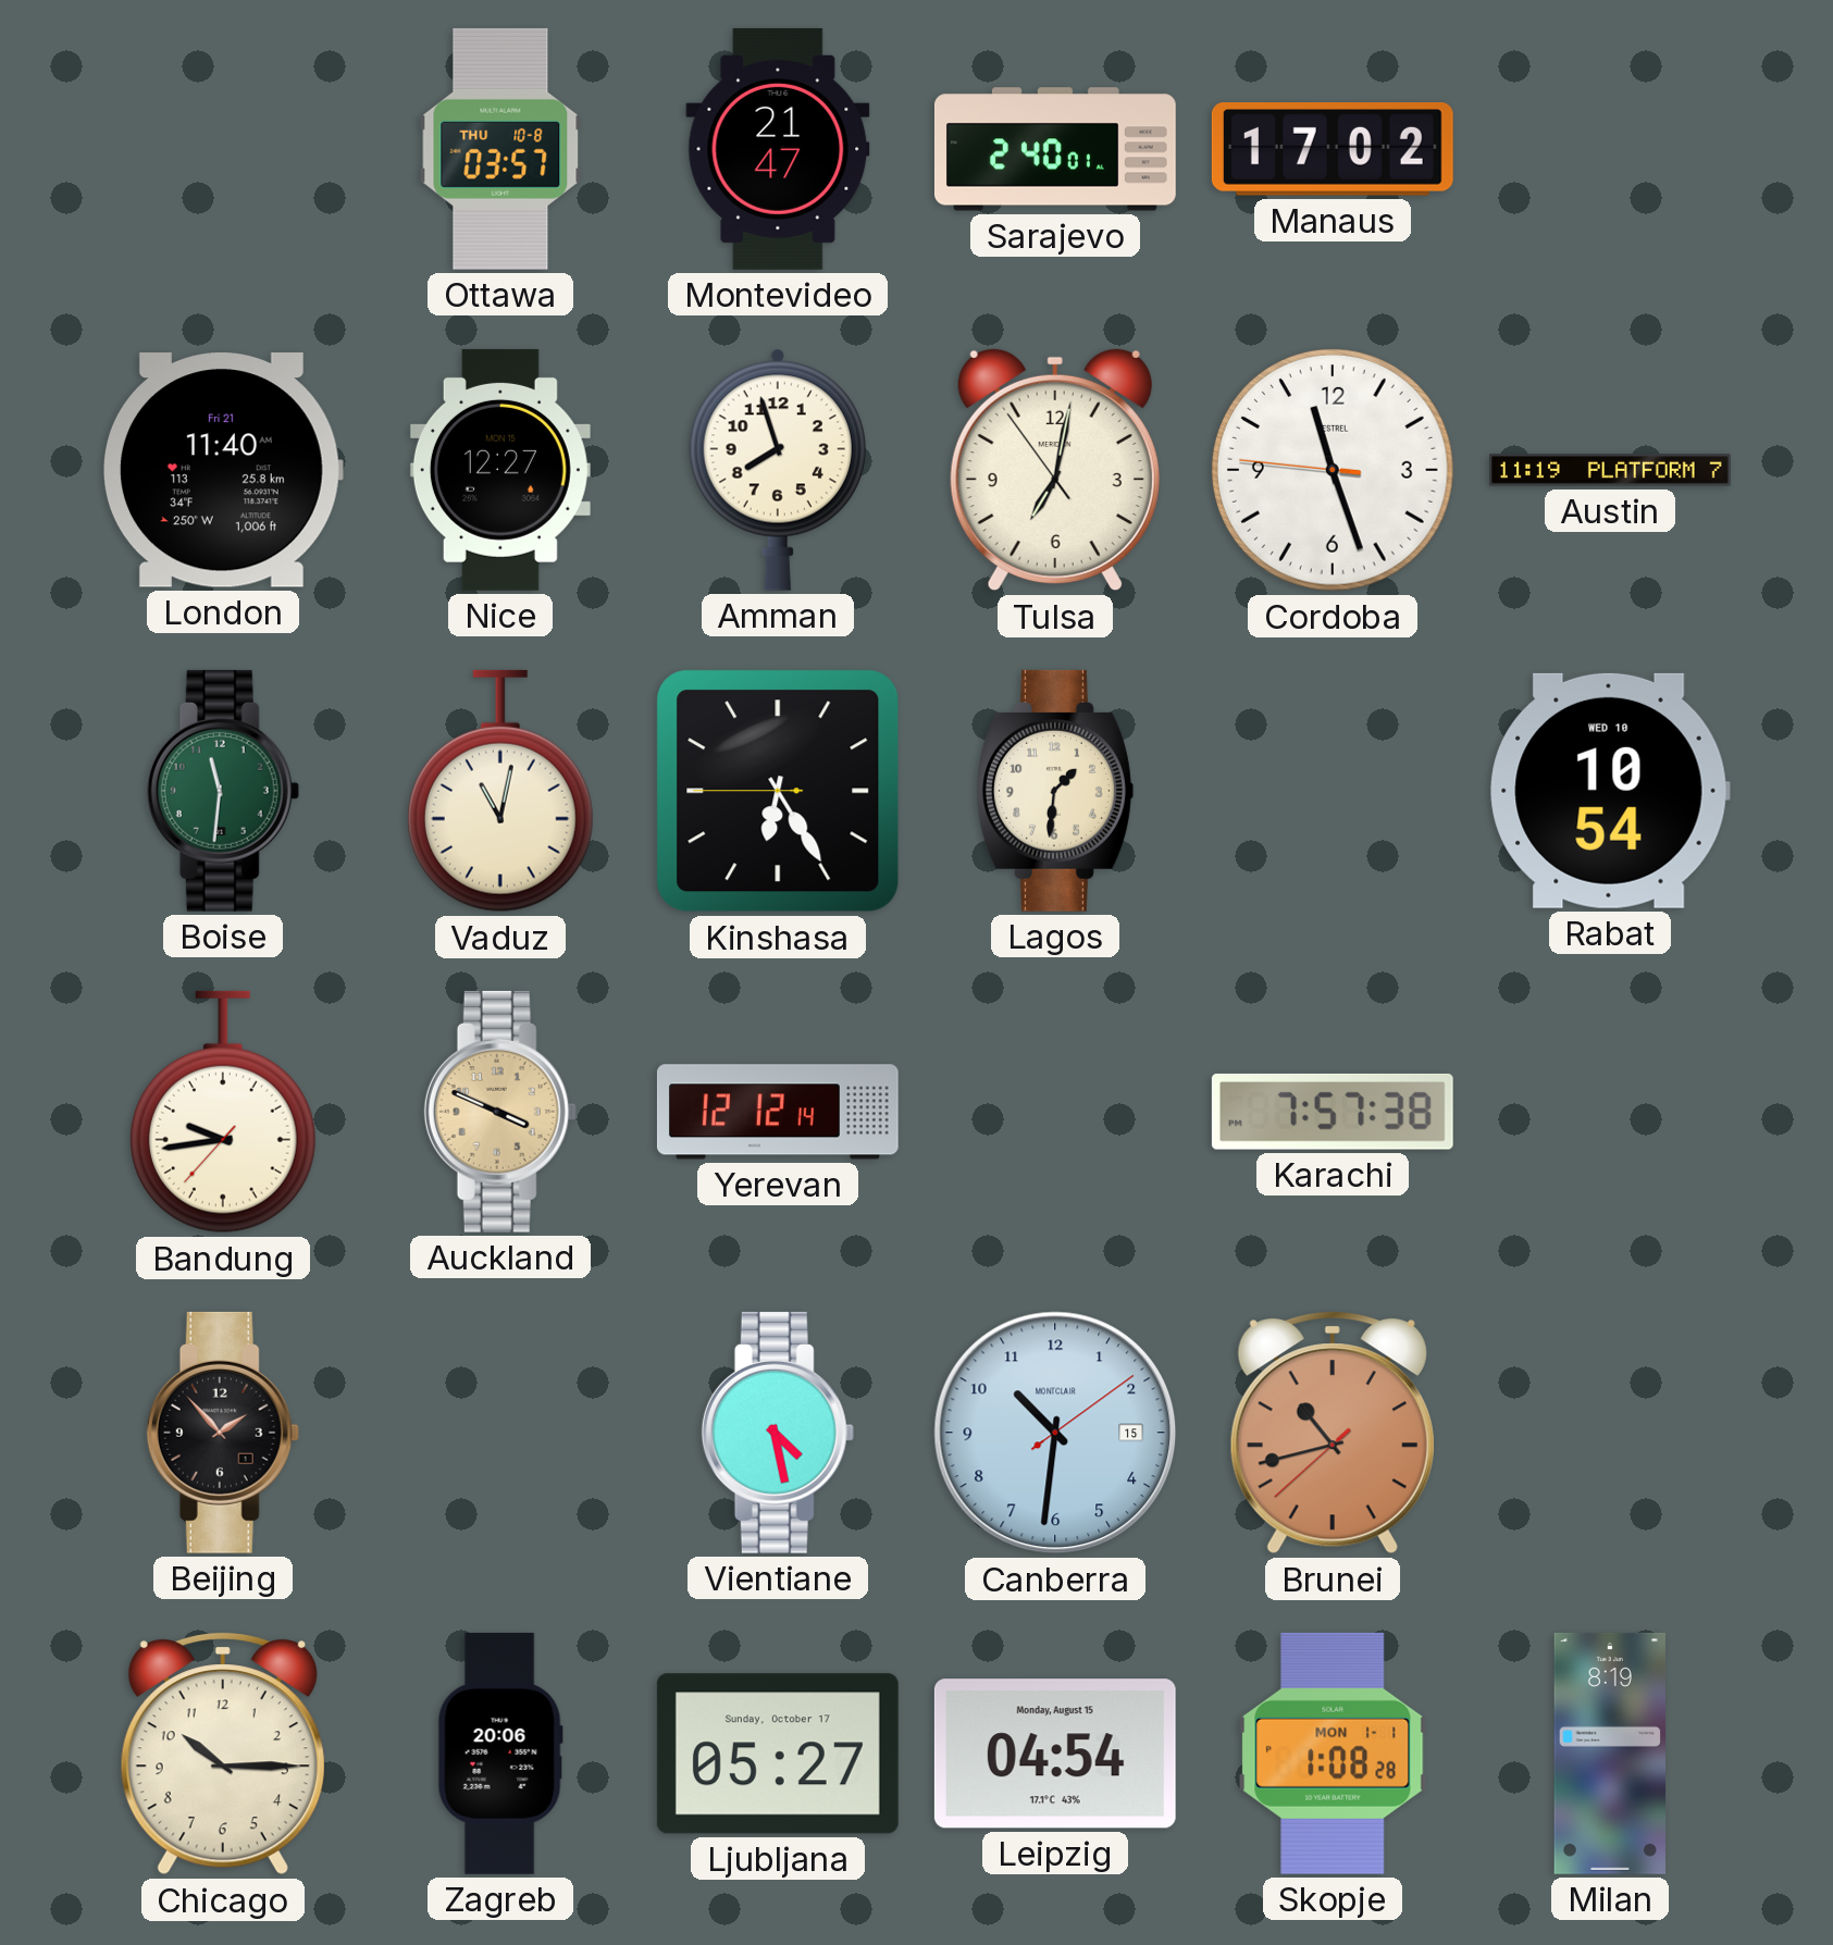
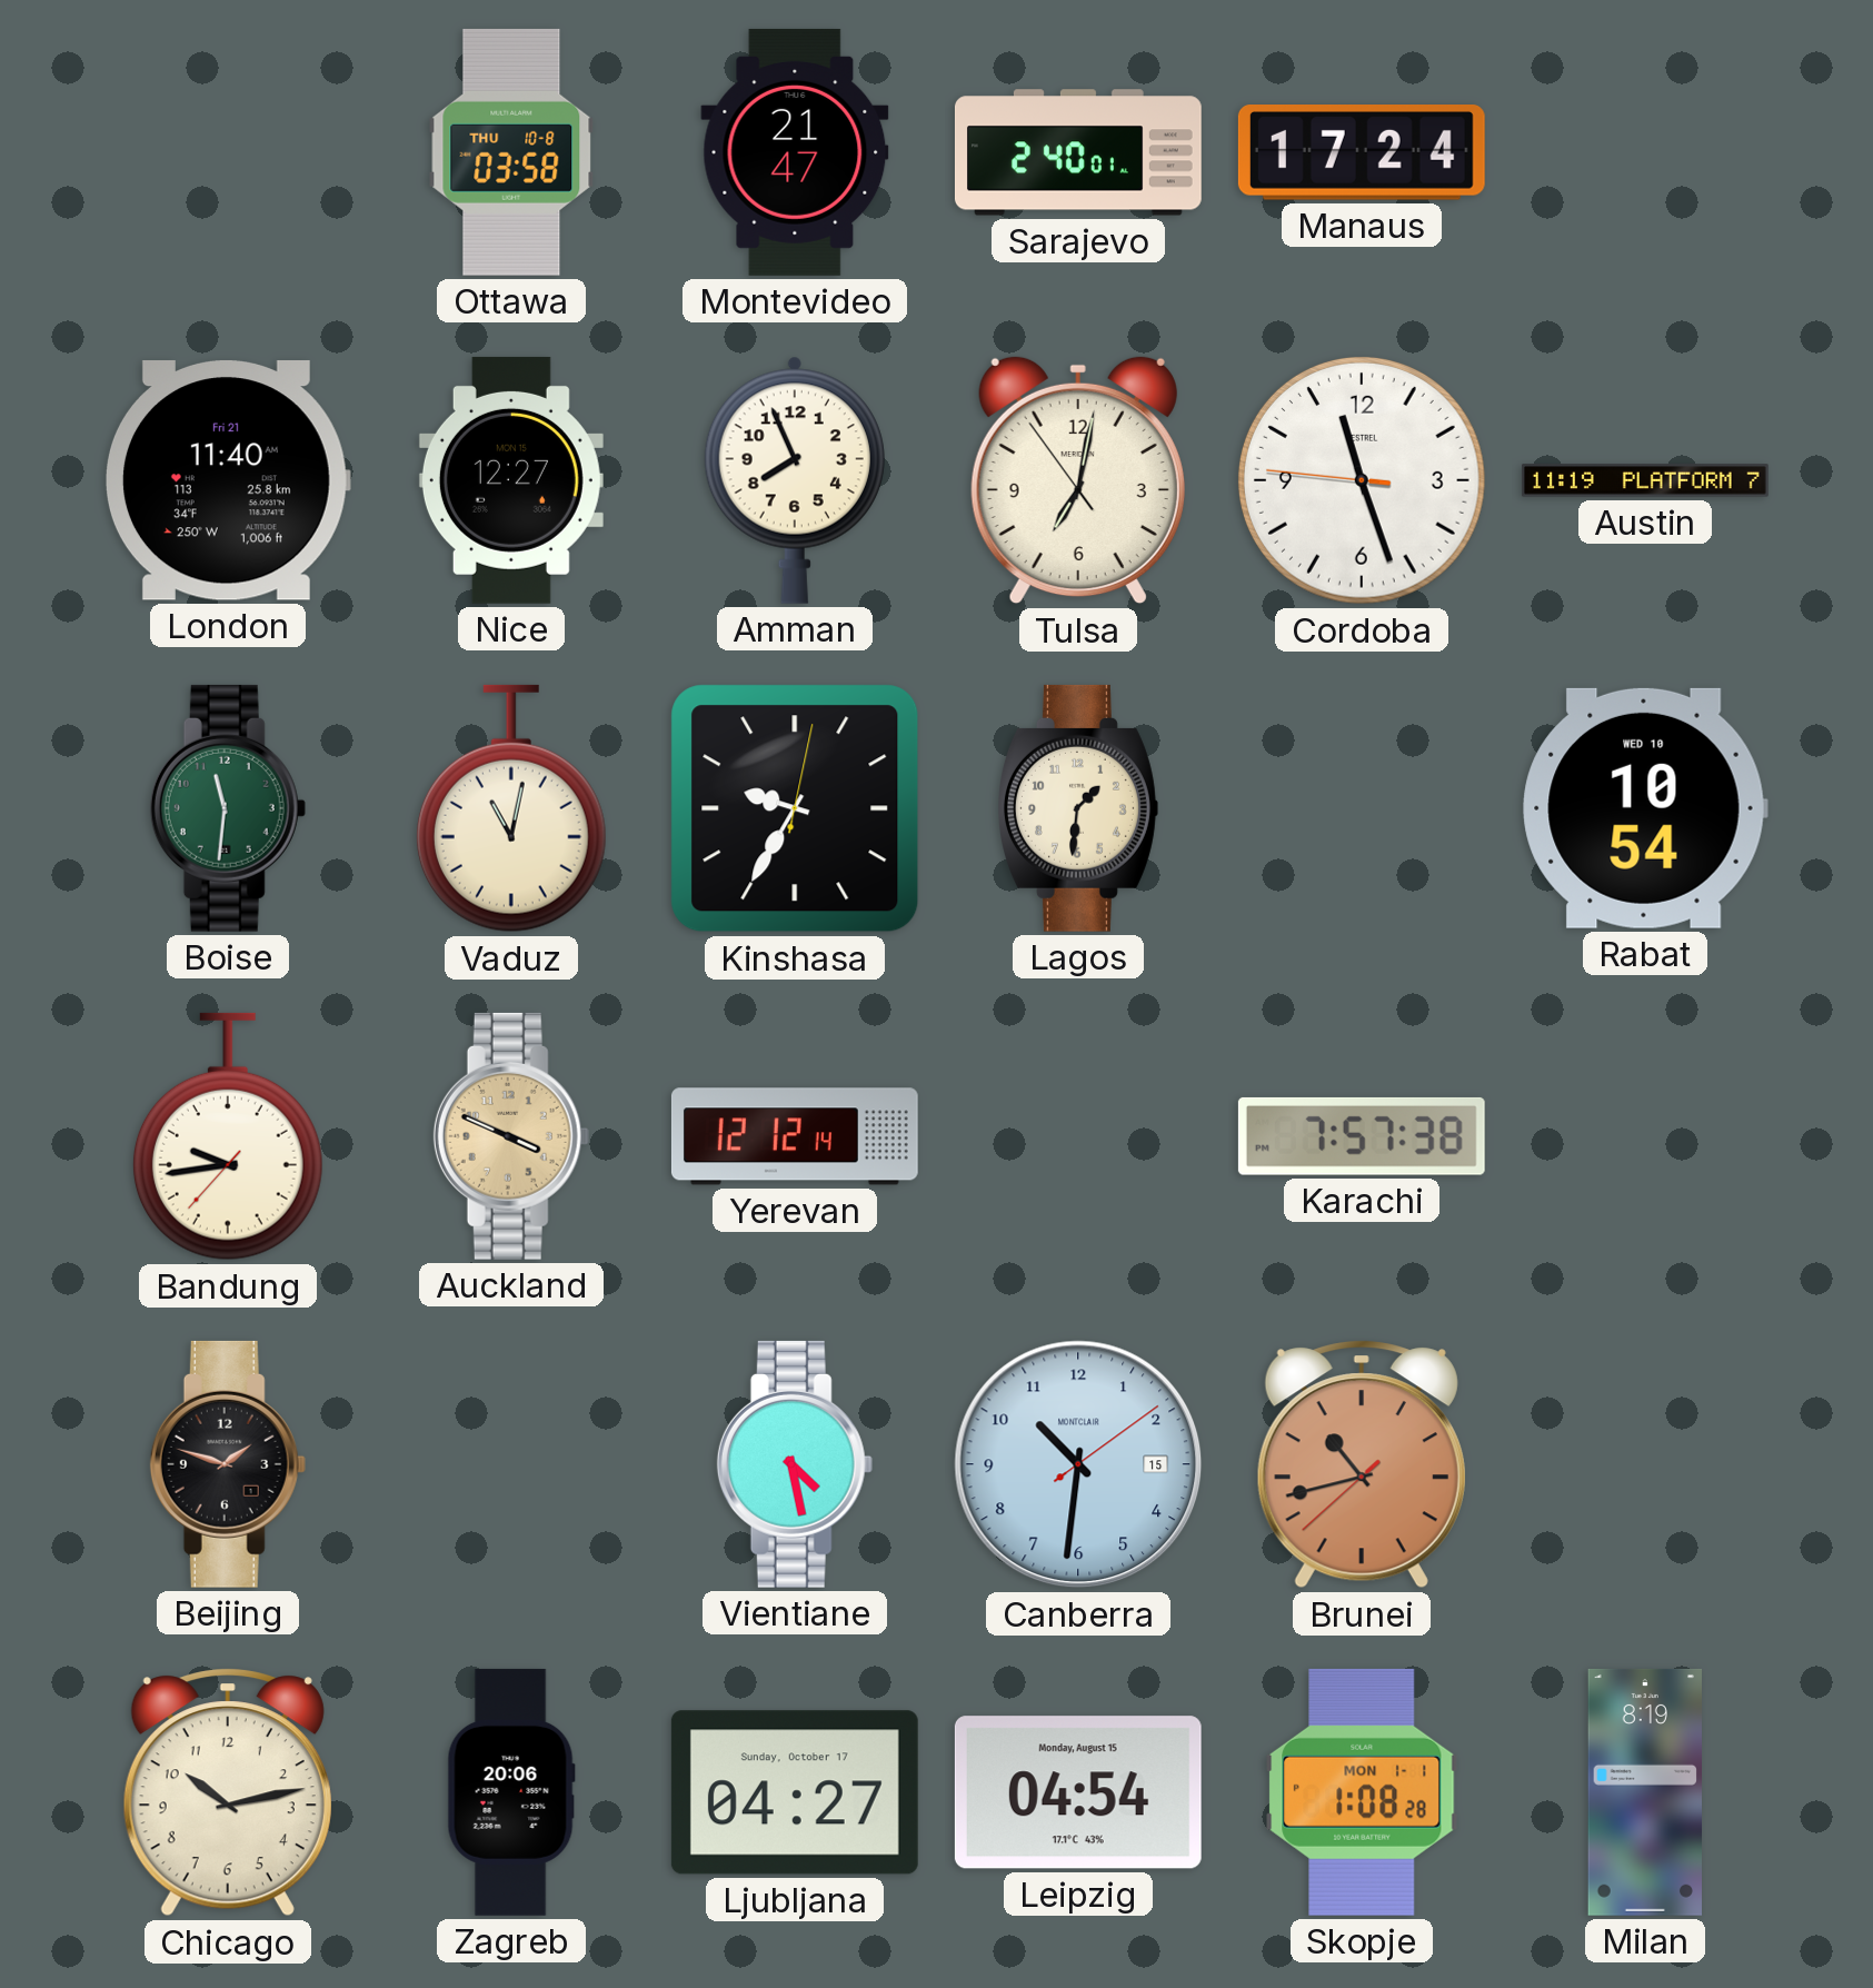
Ottawa: 03:57 -> 03:58 (511, 152)
Manaus: 17:02 -> 17:24 (1362, 153)
Amman: 7:57 -> 7:56 (795, 480)
Kinshasa: 6:24 -> 9:35 (795, 808)
Beijing: 1:53 -> 1:48 (228, 1464)
Chicago: 10:15 -> 10:13 (228, 1792)
Ljubljana: 05:27 -> 04:27 (795, 1792)
